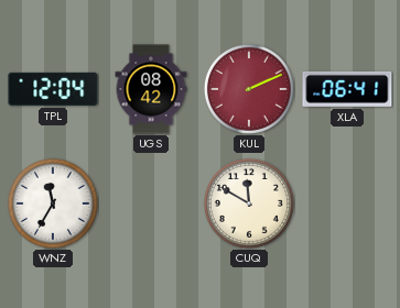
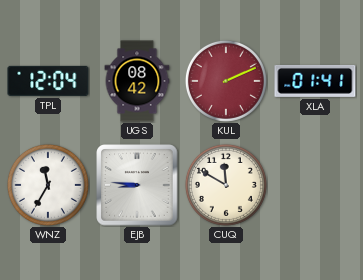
XLA: 06:41 -> 01:41 (315, 81)
EJB: none -> 8:46 (137, 185)
